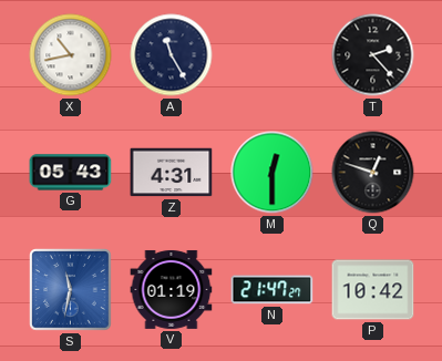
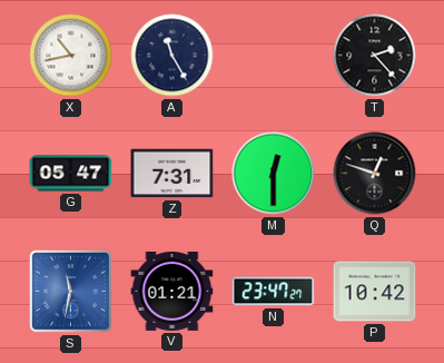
G: 05:43 -> 05:47 (71, 174)
Z: 4:31 -> 7:31 (172, 174)
V: 01:19 -> 01:21 (172, 291)
N: 21:47 -> 23:47 (274, 292)
